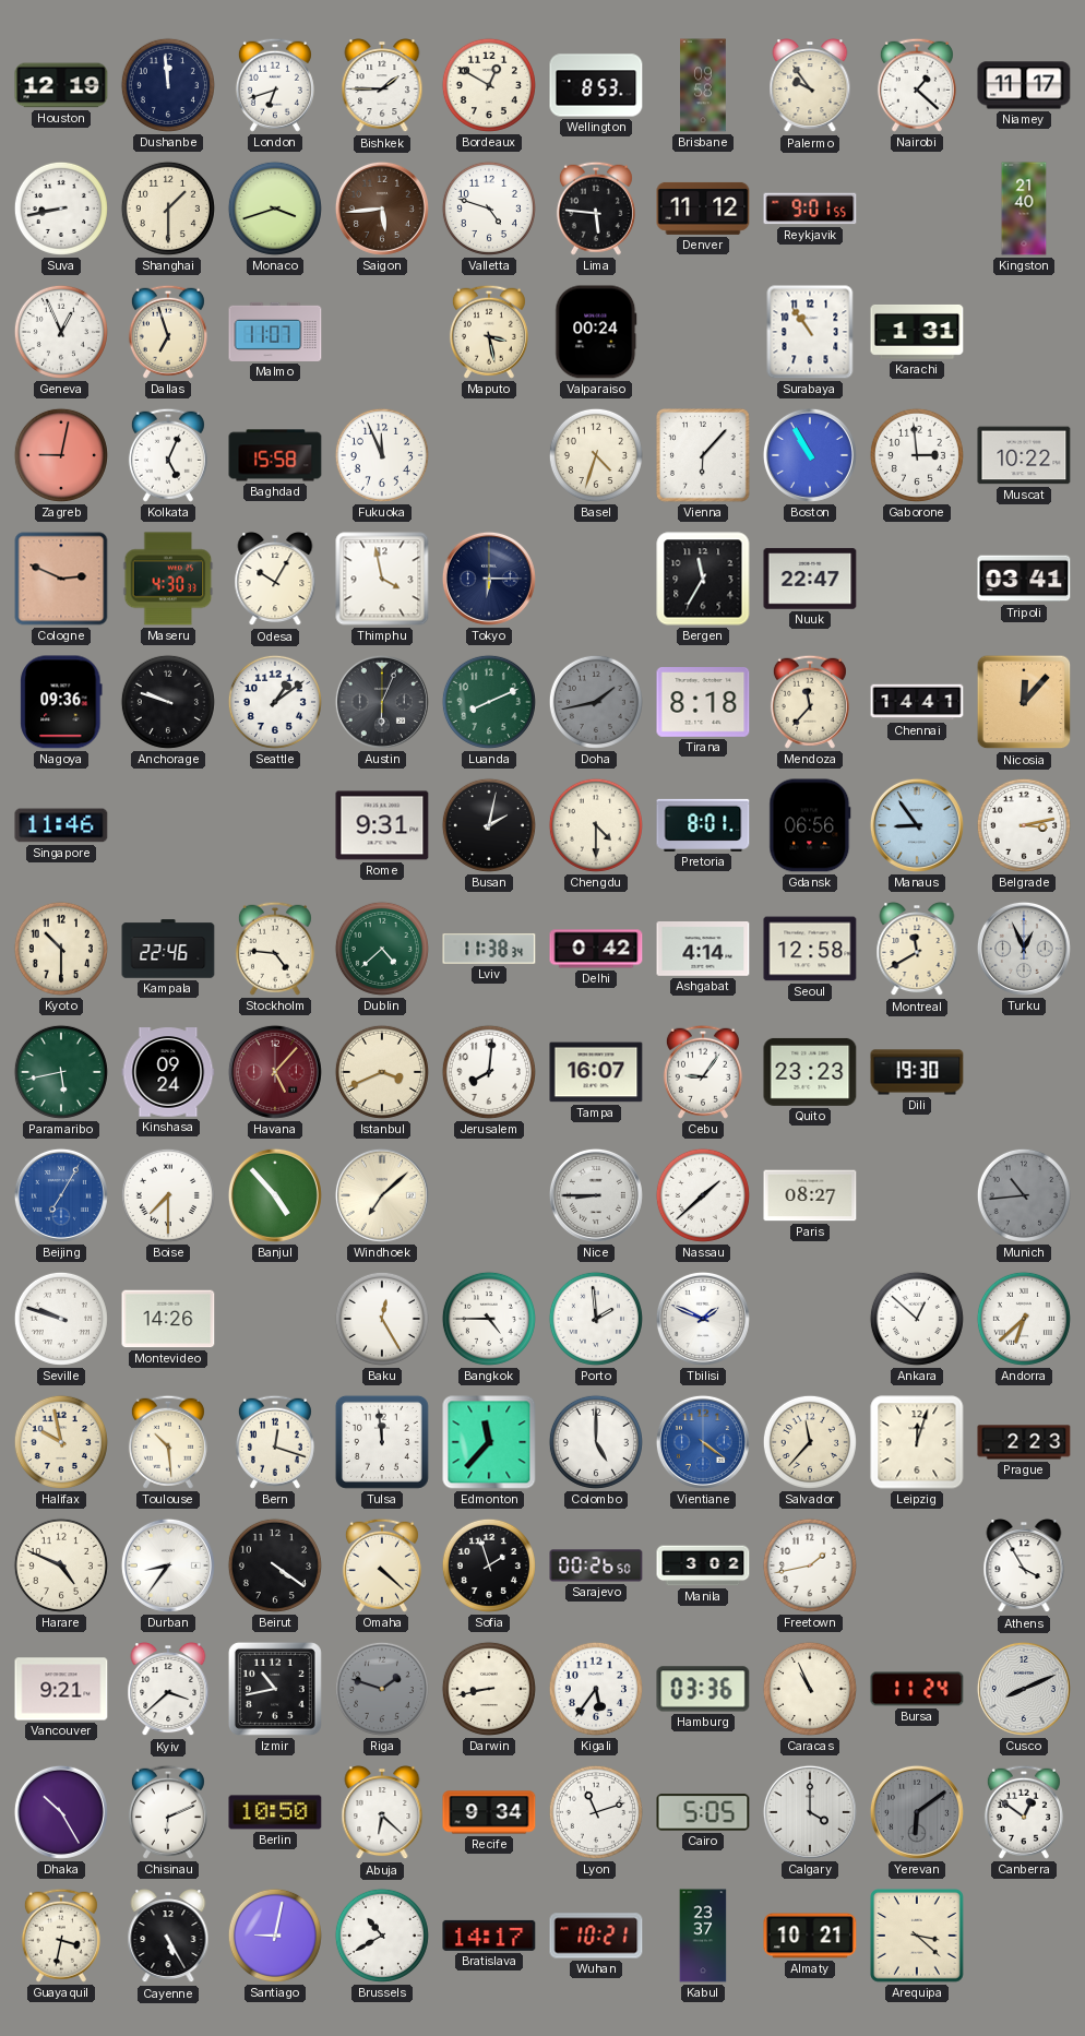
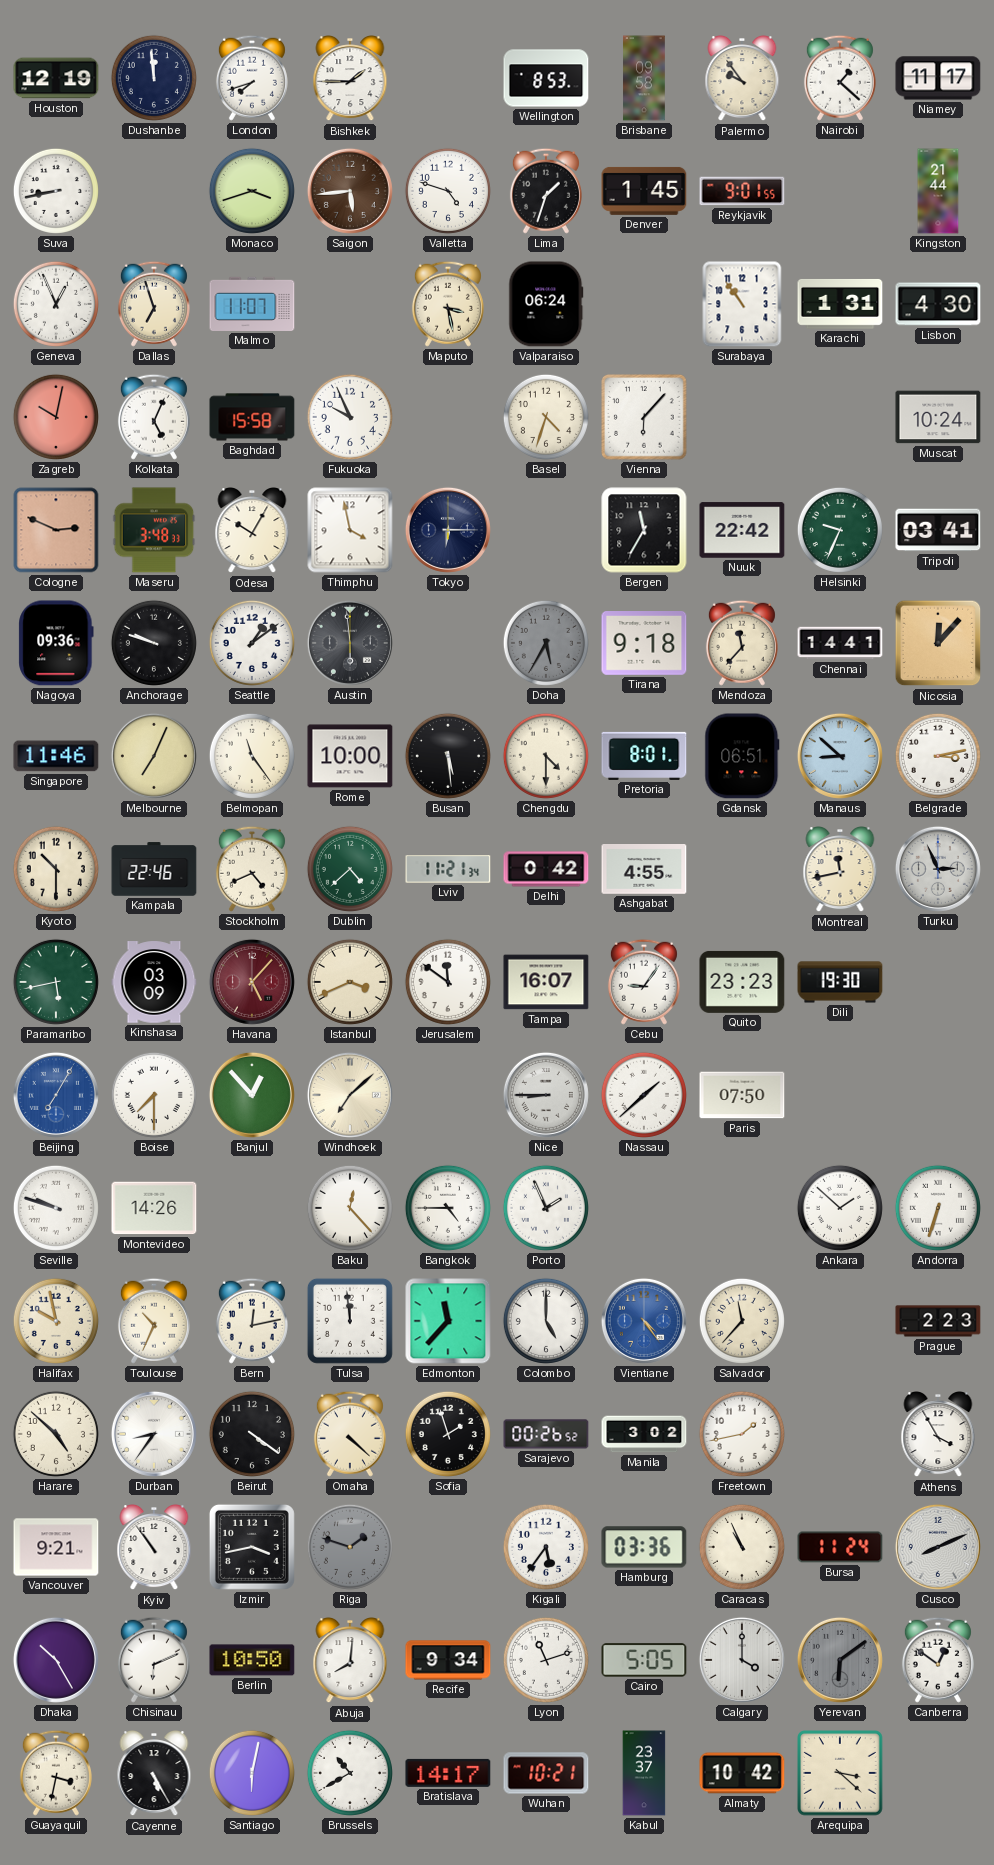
London: 6:42 -> 7:42 (252, 78)
Bordeaux: 12:50 -> none (489, 85)
Shanghai: 1:30 -> none (168, 209)
Lima: 5:46 -> 1:33 (546, 191)
Denver: 11:12 -> 1:45 (644, 191)
Kingston: 21:40 -> 21:44 (938, 191)
Valparaiso: 00:24 -> 06:24 (546, 304)
Lisbon: none -> 4:30 (938, 304)
Zagreb: 9:02 -> 10:02 (56, 417)
Fukuoka: 11:56 -> 9:56 (350, 417)
Boston: 10:55 -> none (810, 455)
Gaborone: 2:59 -> none (917, 455)
Muscat: 10:22 -> 10:24 (938, 417)
Maseru: 4:30 -> 3:48 (154, 530)
Nuuk: 22:47 -> 22:42 (742, 530)
Helsinki: none -> 9:34 (840, 530)
Austin: 6:04 -> 5:59 (350, 643)
Luanda: 8:11 -> none (489, 702)
Doha: 1:43 -> 5:35 (546, 643)
Tirana: 8:18 -> 9:18 (644, 644)
Melbourne: none -> 7:04 (154, 756)
Belmopan: none -> 11:24 (252, 756)
Rome: 9:31 -> 10:00 (350, 756)
Busan: 2:02 -> 5:29 (448, 756)
Gdansk: 06:56 -> 06:51 (742, 756)
Manaus: 8:54 -> 8:52 (840, 756)
Stockholm: 4:46 -> 4:41 (252, 869)
Lviv: 11:38 -> 11:21 (448, 870)
Ashgabat: 4:14 -> 4:55 (644, 870)
Seoul: 12:58 -> none (810, 949)
Montreal: 11:40 -> 11:43 (840, 870)
Turku: 12:56 -> 2:56 (938, 869)
Kinshasa: 09:24 -> 03:09 (154, 982)
Jerusalem: 8:01 -> 11:51 (448, 982)
Banjul: 4:53 -> 12:53 (252, 1095)
Paris: 08:27 -> 07:50 (742, 1095)
Munich: 10:44 -> none (1024, 1195)
Baku: 12:25 -> 12:23 (350, 1208)
Porto: 1:59 -> 1:56 (546, 1208)
Tbilisi: 1:49 -> none (703, 1319)
Ankara: 12:52 -> 1:52 (840, 1208)
Andorra: 6:38 -> 6:33 (938, 1208)
Toulouse: 10:29 -> 10:34 (154, 1321)
Bern: 12:18 -> 12:13 (252, 1321)
Vientiane: 4:21 -> 4:24 (644, 1321)
Leipzig: 12:03 -> none (917, 1442)
Harare: 4:49 -> 4:52 (56, 1434)
Sarajevo: 00:26:50 -> 00:26:52 (546, 1434)
Kyiv: 3:38 -> 10:54 (154, 1548)
Izmir: 10:43 -> 3:43 (252, 1547)
Darwin: 8:43 -> none (489, 1689)
Abuja: 6:22 -> 8:01 (350, 1661)
Santiago: 9:02 -> 6:02 (252, 1773)
Almaty: 10:21 -> 10:42 (742, 1773)
